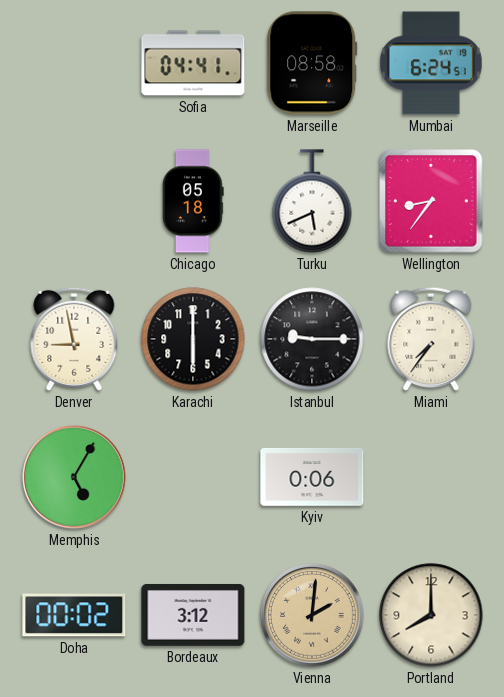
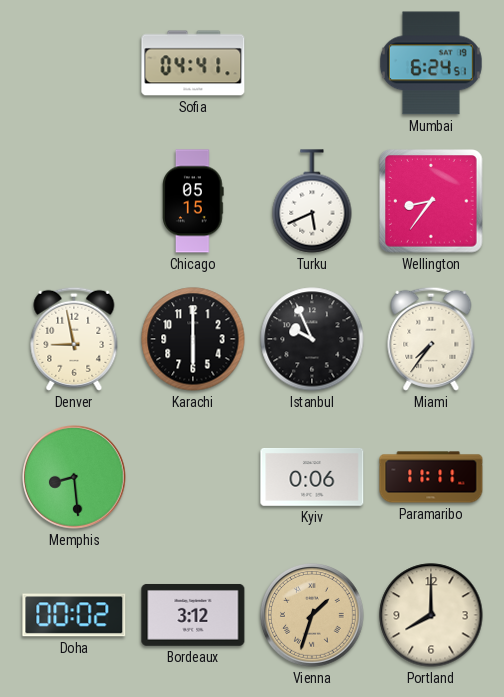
Marseille: 08:58 -> none (312, 63)
Chicago: 05:18 -> 05:15 (193, 201)
Istanbul: 9:15 -> 9:56 (312, 339)
Memphis: 5:05 -> 8:29 (75, 478)
Paramaribo: none -> 11:11 (431, 477)
Vienna: 2:01 -> 1:33 (313, 616)
